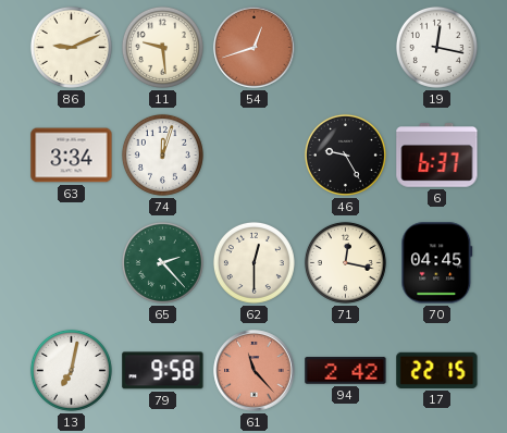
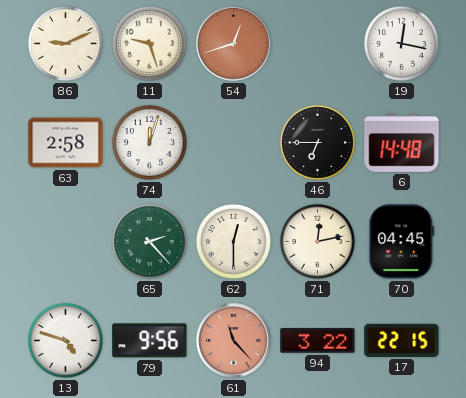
11: 9:29 -> 9:27 (149, 43)
63: 3:34 -> 2:58 (66, 143)
46: 9:25 -> 6:45 (317, 142)
6: 6:37 -> 14:48 (402, 143)
71: 12:17 -> 12:13 (317, 241)
13: 7:02 -> 4:48 (65, 340)
79: 9:58 -> 9:56 (150, 341)
94: 2:42 -> 3:22 (318, 341)
